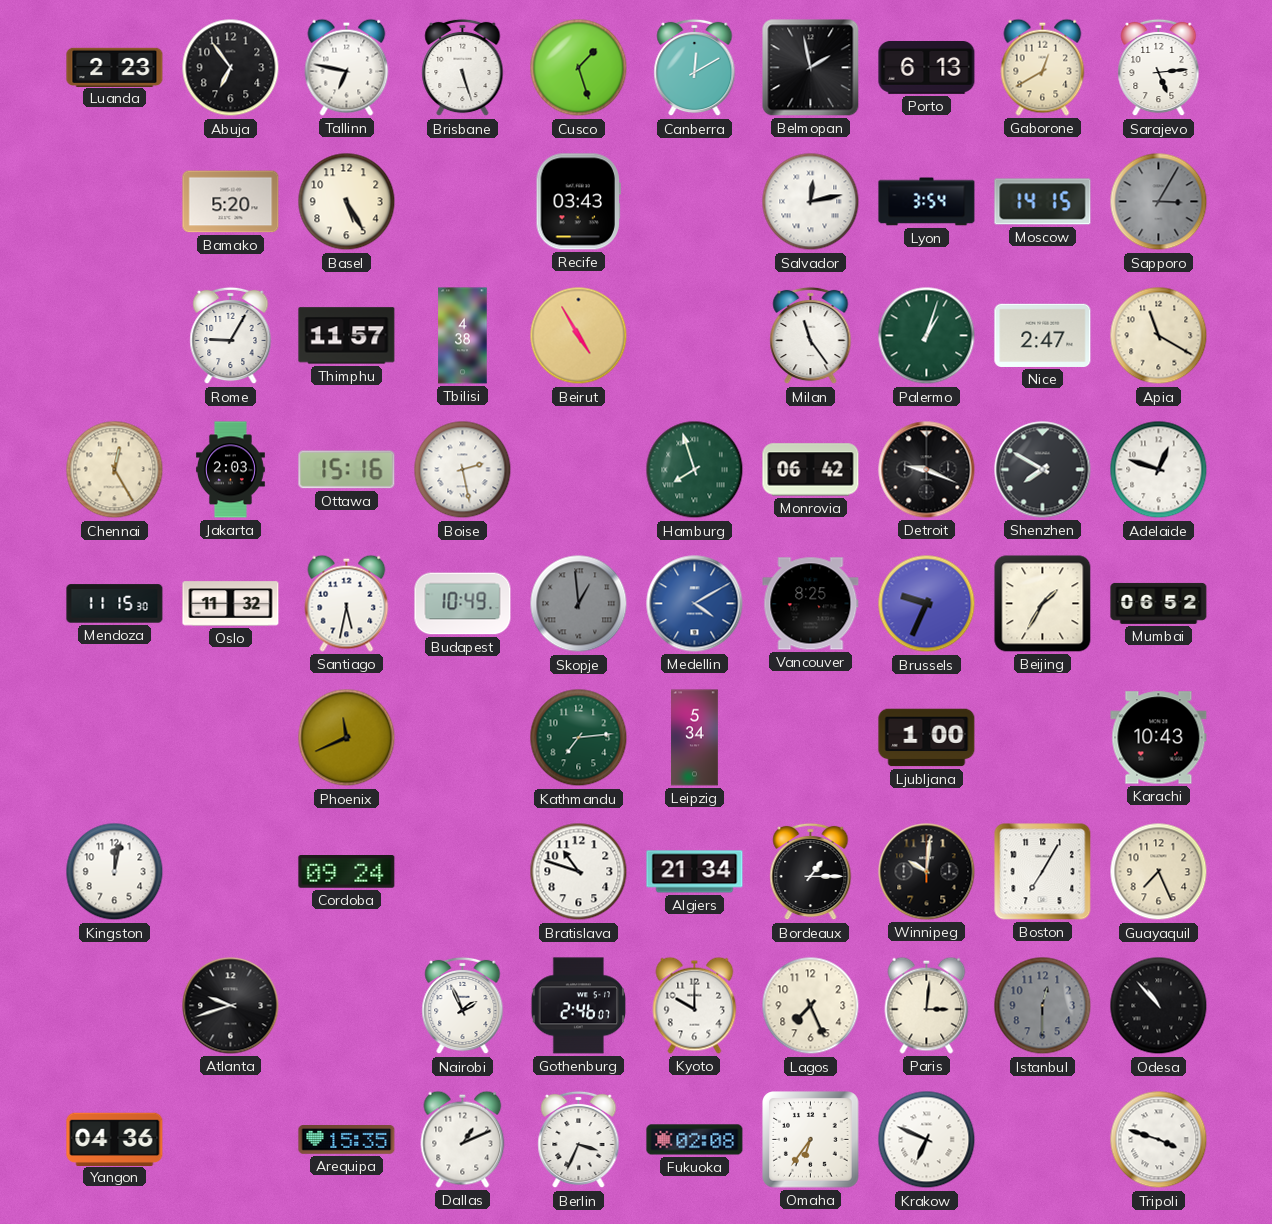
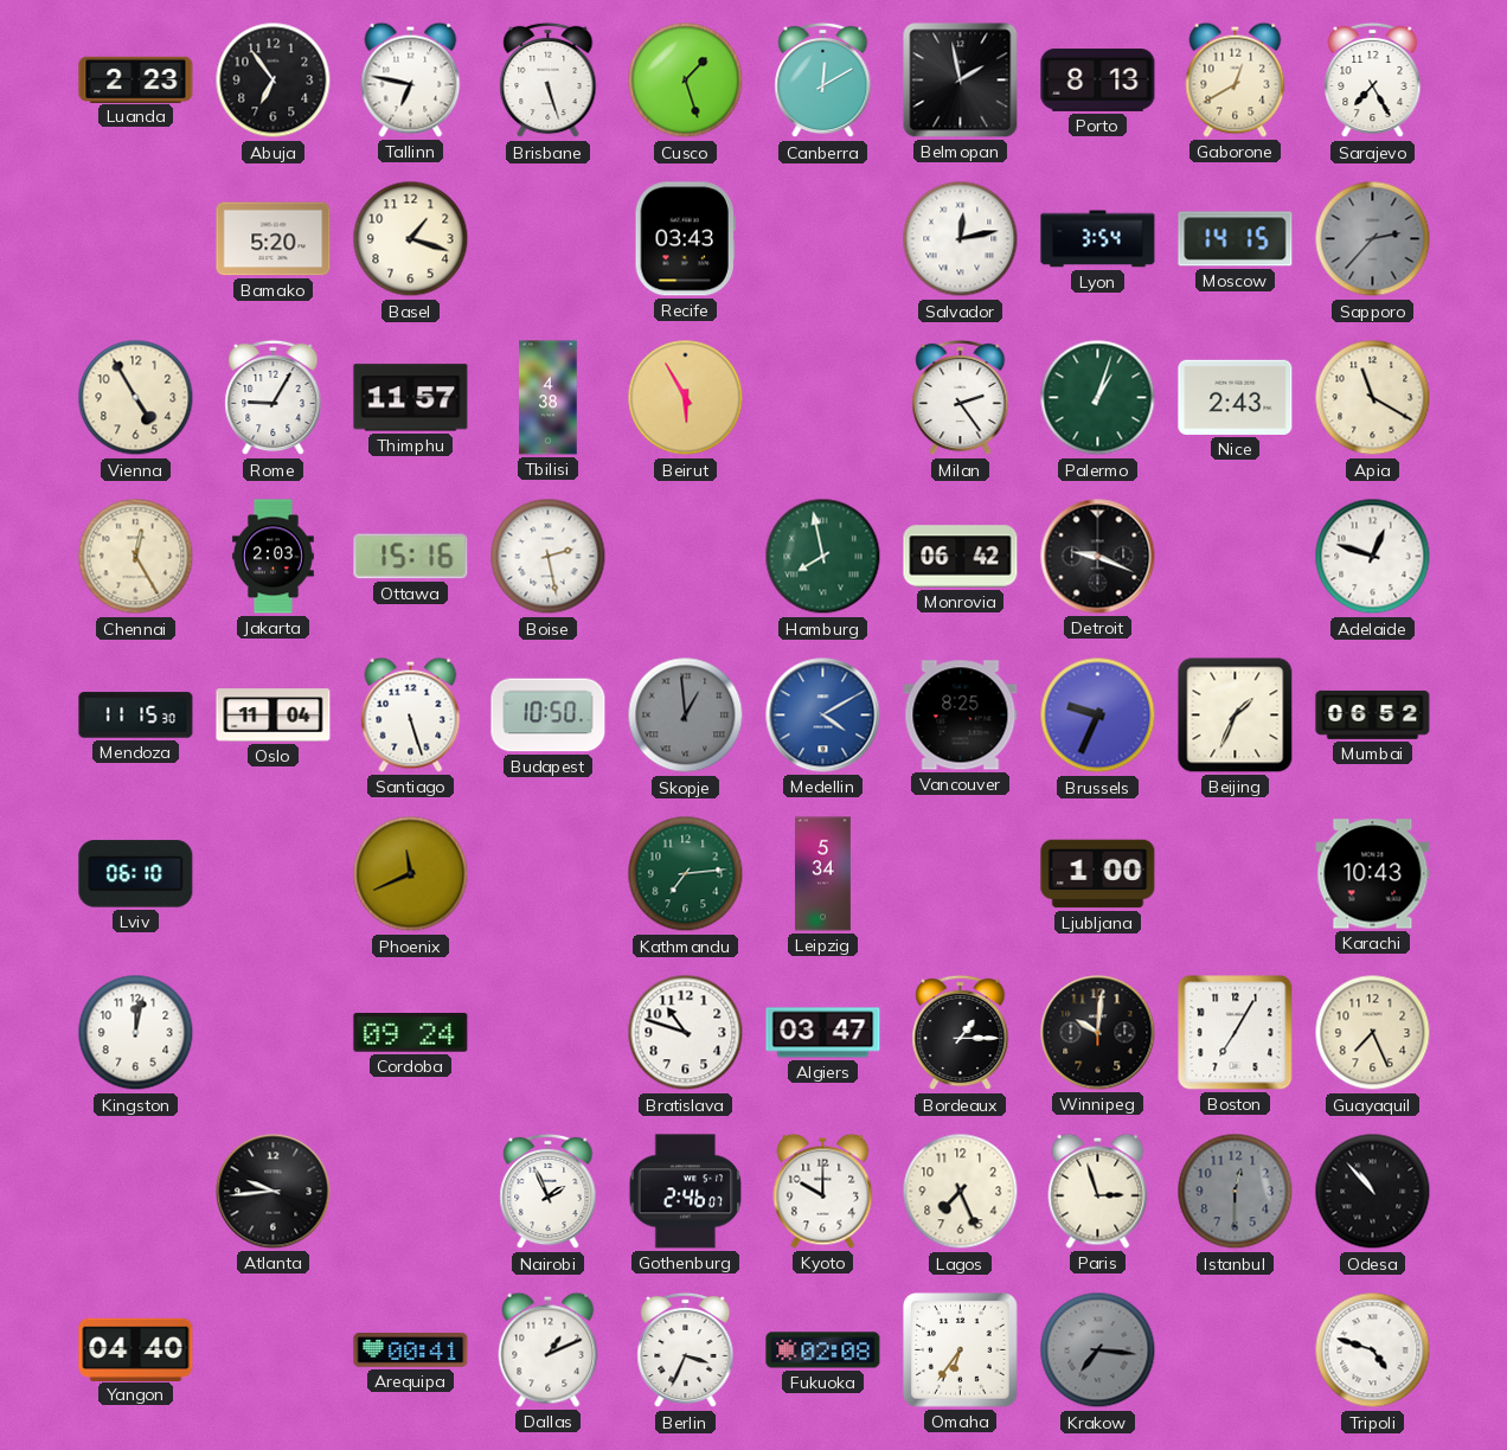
Porto: 6:13 -> 8:13 (1098, 81)
Sarajevo: 5:14 -> 7:25 (1373, 81)
Basel: 5:25 -> 1:18 (411, 239)
Sapporo: 3:05 -> 2:37 (1373, 239)
Vienna: none -> 4:55 (136, 398)
Beirut: 4:55 -> 5:55 (686, 398)
Milan: 11:24 -> 2:24 (961, 398)
Nice: 2:47 -> 2:43 (1236, 397)
Hamburg: 7:57 -> 7:58 (823, 557)
Shenzhen: 7:50 -> none (1043, 470)
Oslo: 11:32 -> 11:04 (274, 716)
Santiago: 5:32 -> 5:27 (411, 714)
Budapest: 10:49 -> 10:50 (549, 716)
Beijing: 1:35 -> 1:34 (1236, 716)
Lviv: none -> 06:10 (136, 874)
Algiers: 21:34 -> 03:47 (823, 1033)
Atlanta: 9:42 -> 9:44 (274, 1192)
Paris: 3:01 -> 2:57 (1098, 1191)
Yangon: 04:36 -> 04:40 (136, 1349)
Arequipa: 15:35 -> 00:41 (411, 1350)
Krakow: 6:49 -> 7:16 (1098, 1350)
Krakow dial: white -> grey (1098, 1350)
Tripoli: 3:48 -> 4:48 (1373, 1350)
